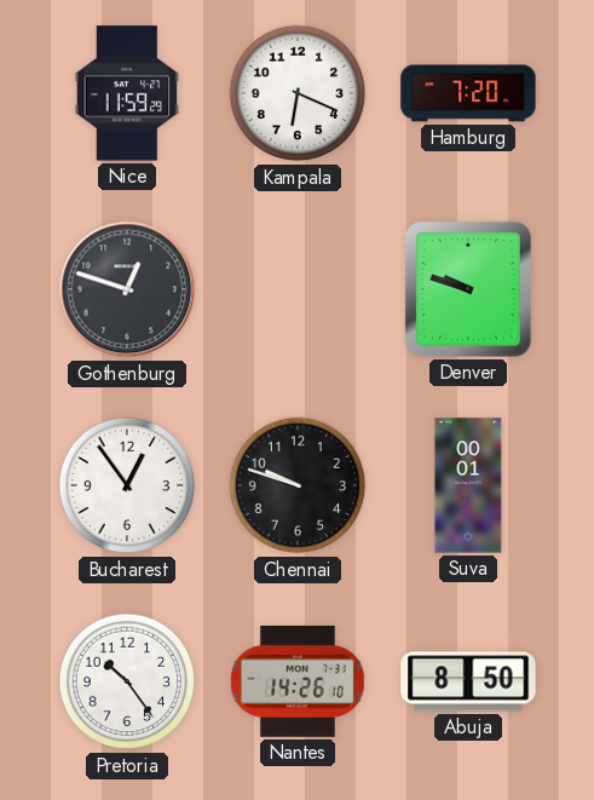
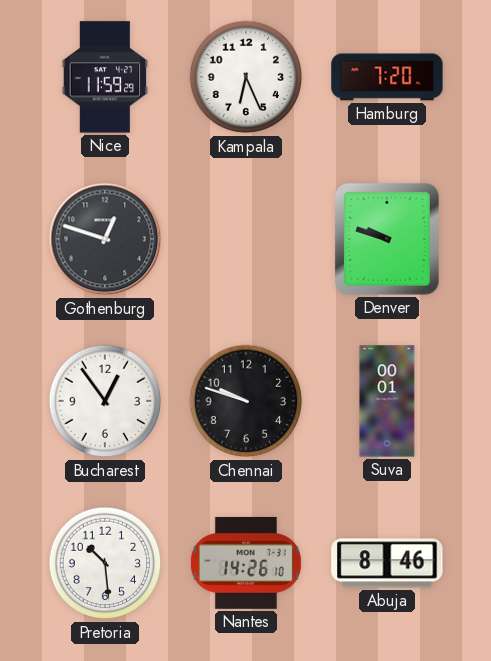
Kampala: 6:19 -> 6:26 (246, 77)
Pretoria: 10:24 -> 10:29 (105, 563)
Abuja: 8:50 -> 8:46 (387, 563)
